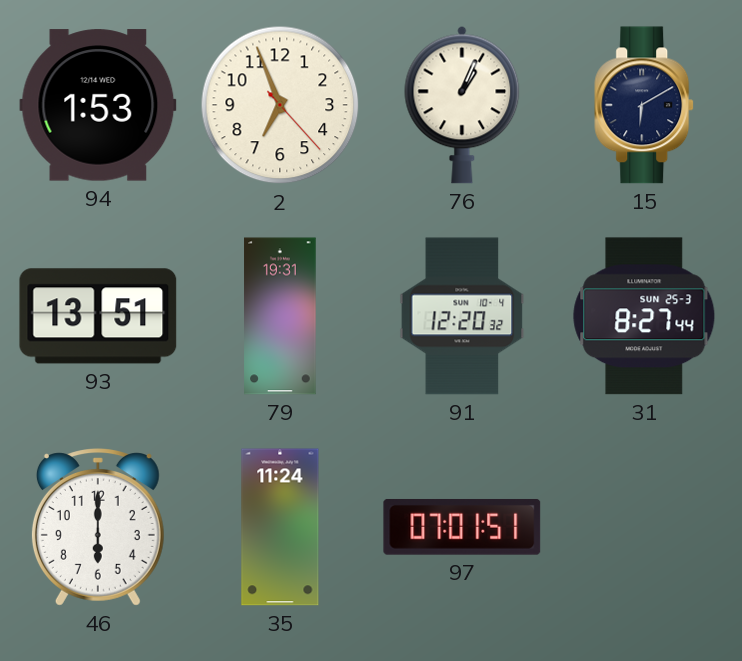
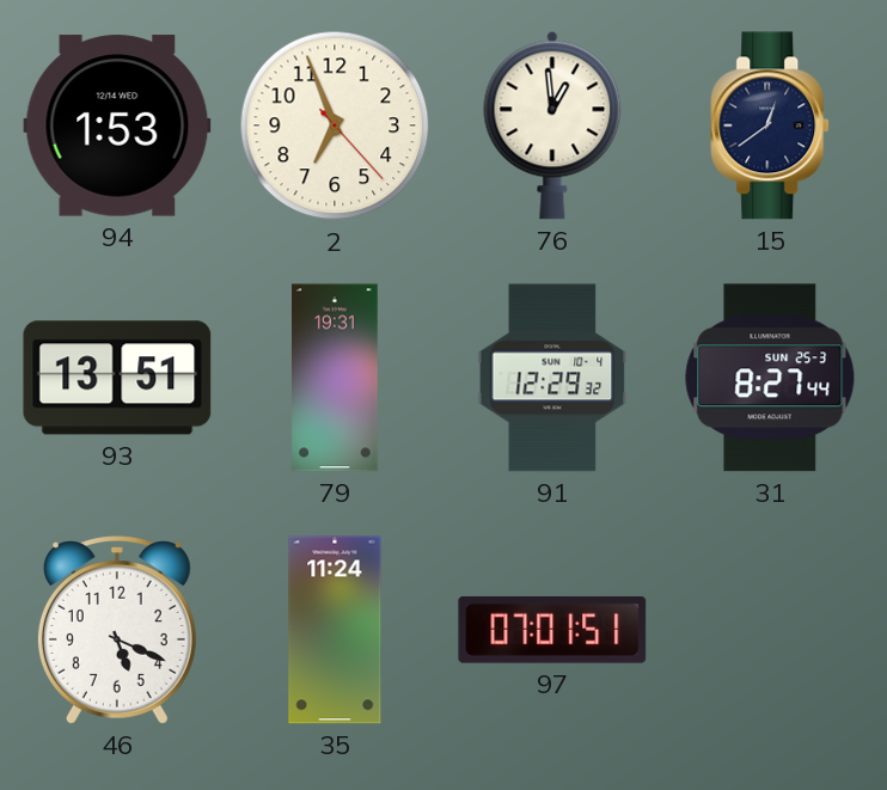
76: 1:04 -> 12:59 (552, 125)
15: 6:10 -> 12:39 (771, 125)
91: 12:20 -> 12:29 (552, 378)
46: 6:00 -> 5:19 (117, 630)
